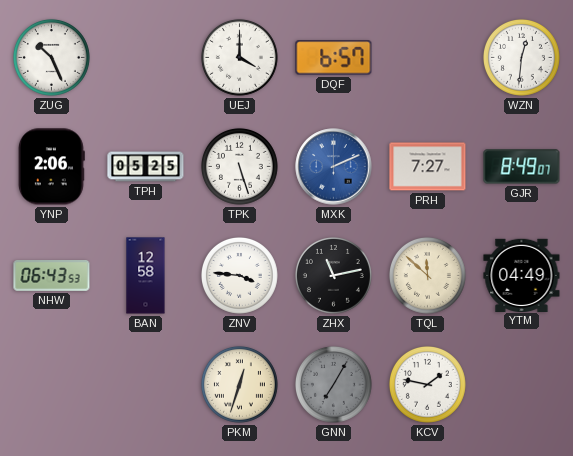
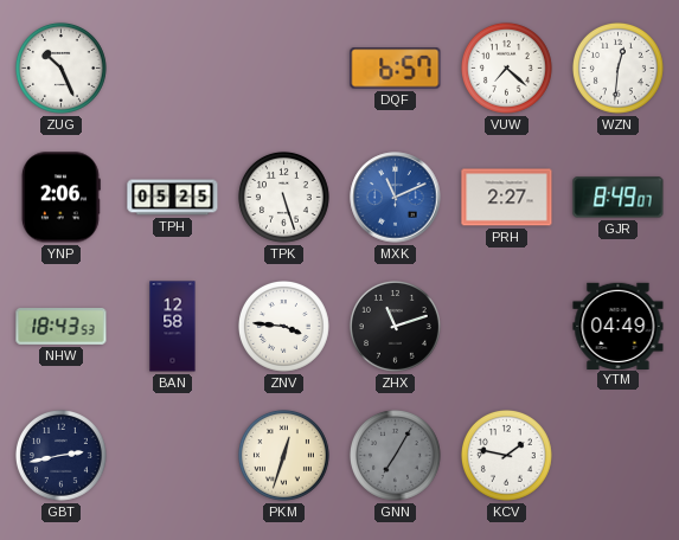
UEJ: 4:00 -> none (239, 57)
VUW: none -> 7:22 (506, 67)
MXK: 2:11 -> 11:11 (396, 198)
PRH: 7:27 -> 2:27 (507, 198)
NHW: 06:43 -> 18:43 (62, 327)
ZHX: 11:13 -> 11:12 (395, 326)
TQL: 11:52 -> none (427, 275)
GBT: none -> 2:43 (60, 455)
